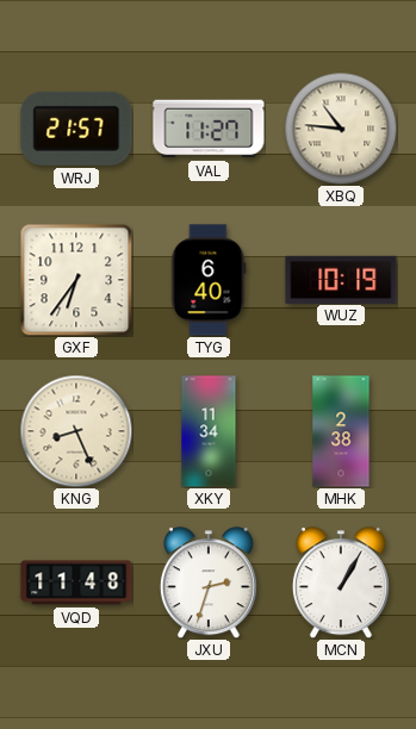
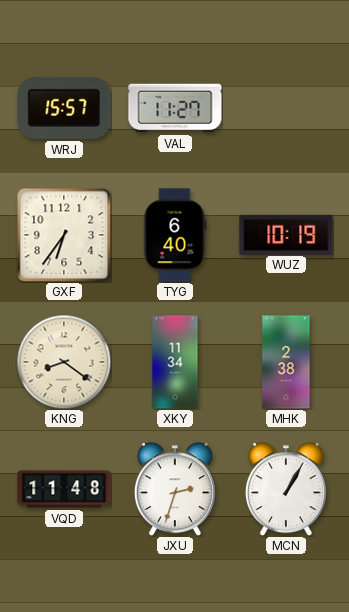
WRJ: 21:57 -> 15:57 (64, 108)
XBQ: 10:46 -> none (341, 129)
KNG: 8:26 -> 8:21 (64, 362)
